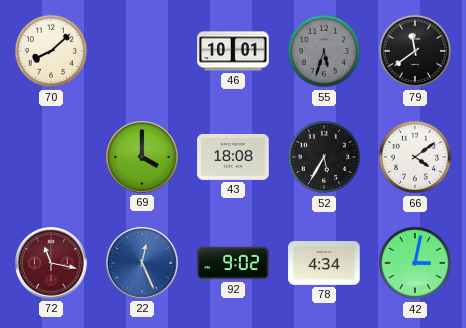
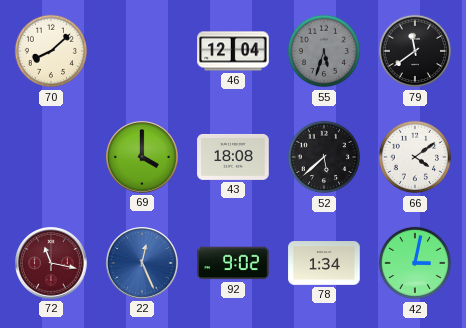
46: 10:01 -> 12:04 (233, 51)
52: 5:35 -> 5:38 (324, 157)
78: 4:34 -> 1:34 (324, 263)
